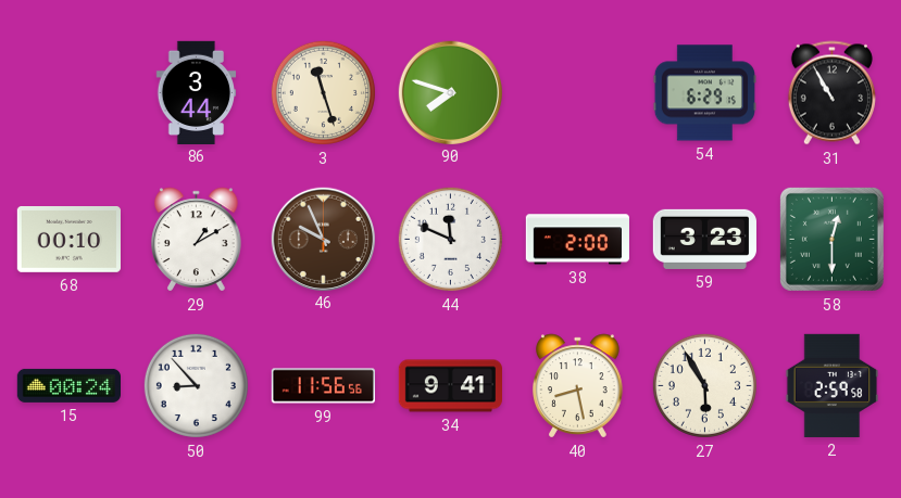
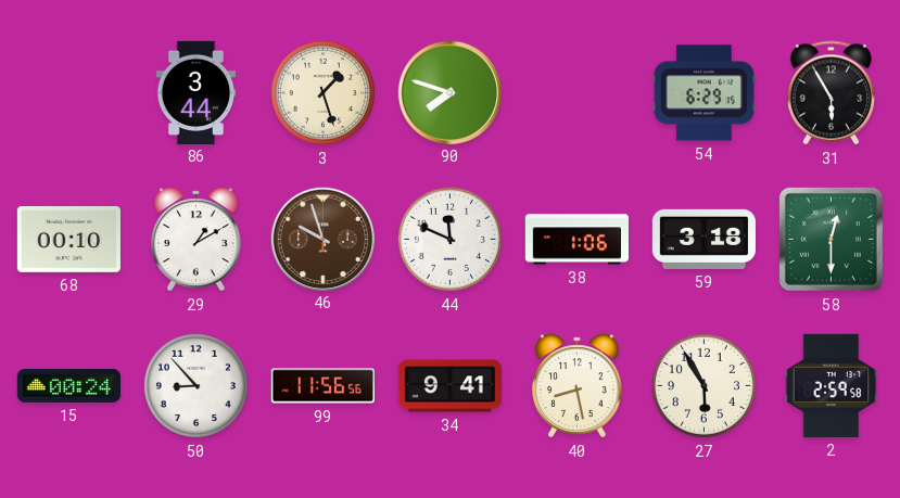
3: 11:27 -> 1:27 (322, 92)
31: 10:55 -> 5:55 (831, 93)
46: 9:56 -> 9:57 (322, 239)
38: 2:00 -> 1:06 (576, 240)
59: 3:23 -> 3:18 (703, 239)
